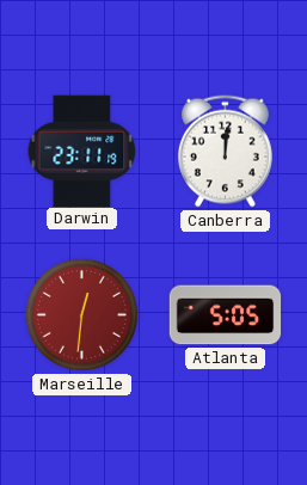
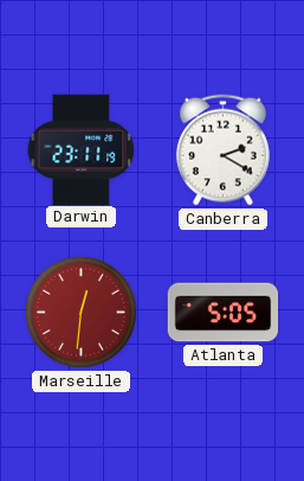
Canberra: 12:01 -> 2:20 (222, 150)
